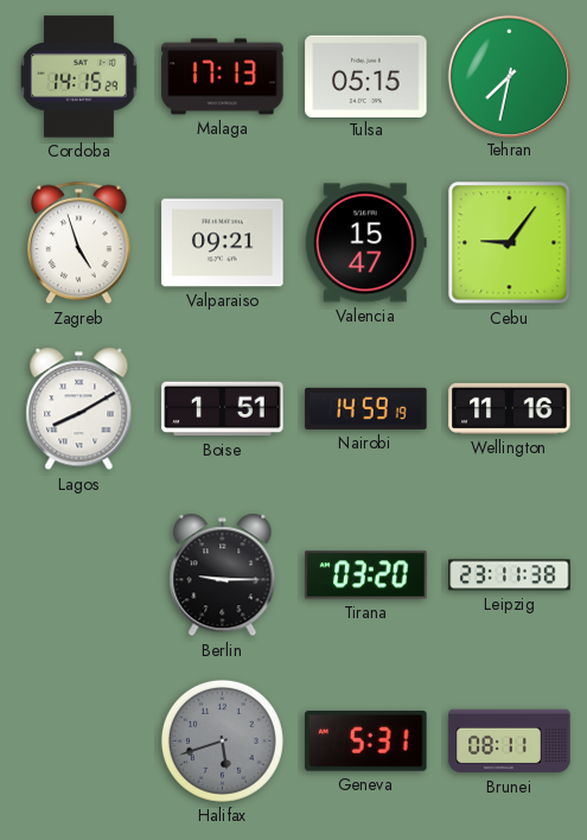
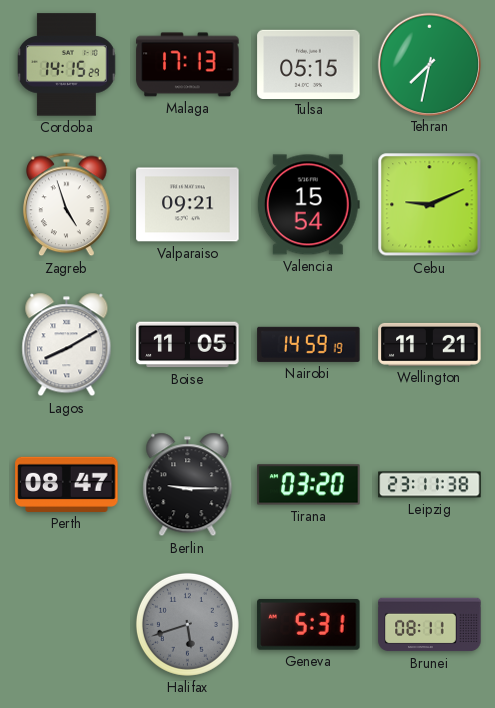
Valencia: 15:47 -> 15:54 (308, 205)
Cebu: 9:06 -> 9:11 (430, 205)
Boise: 1:51 -> 11:05 (188, 345)
Wellington: 11:16 -> 11:21 (430, 344)
Perth: none -> 08:47 (67, 484)
